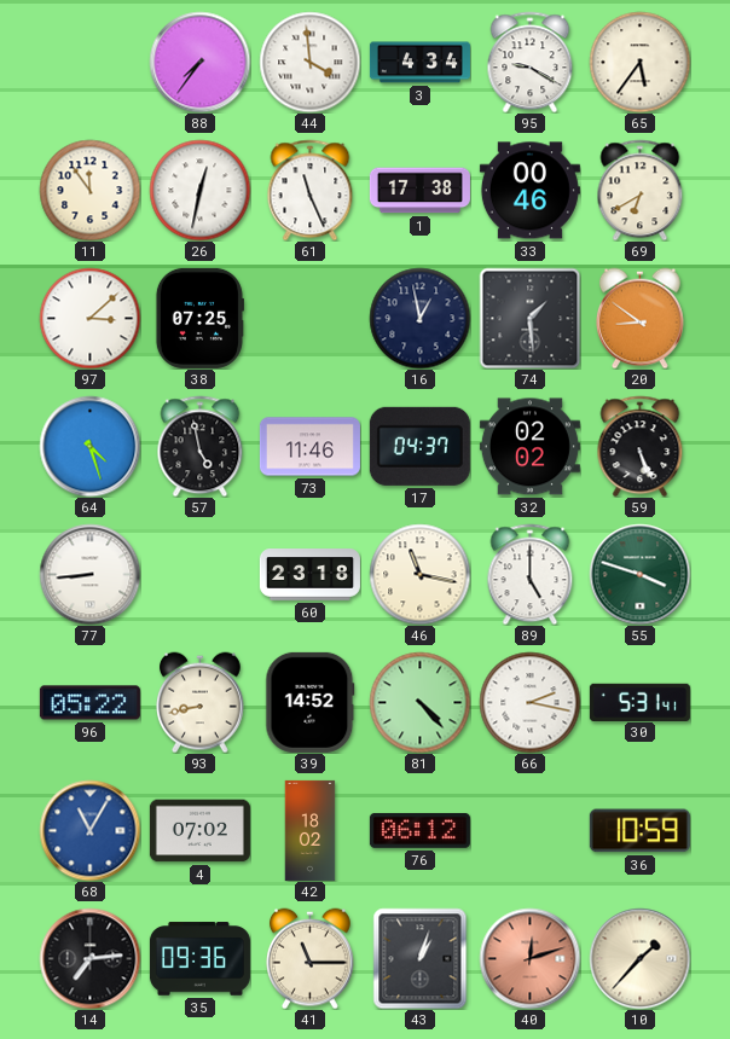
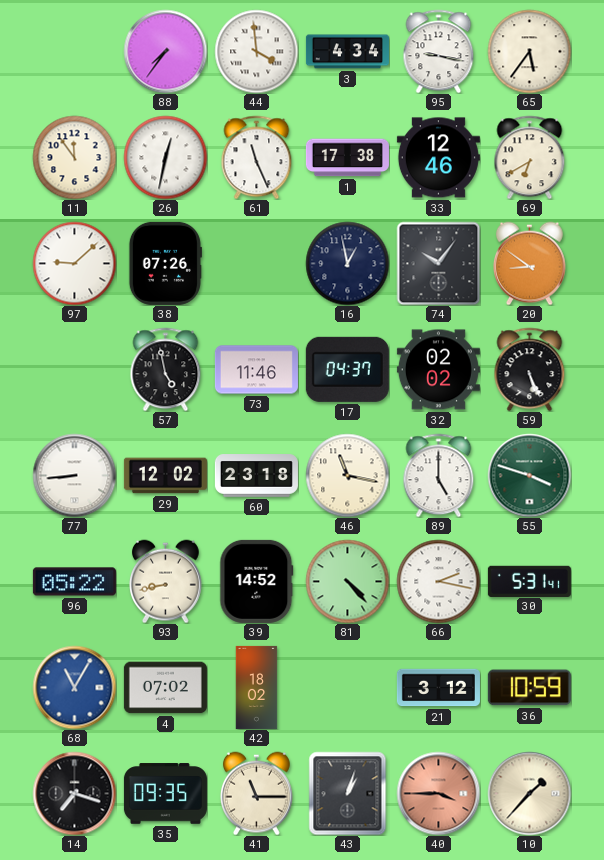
95: 9:20 -> 9:17 (439, 51)
33: 00:46 -> 12:46 (438, 158)
97: 3:08 -> 9:08 (74, 263)
38: 07:25 -> 07:26 (165, 263)
74: 1:29 -> 10:06 (438, 263)
64: 4:27 -> none (89, 446)
29: none -> 12:02 (165, 476)
76: 06:12 -> none (419, 831)
21: none -> 3:12 (438, 688)
14: 7:14 -> 7:18 (74, 793)
35: 09:36 -> 09:35 (165, 794)
40: 12:12 -> 3:45 (438, 793)
